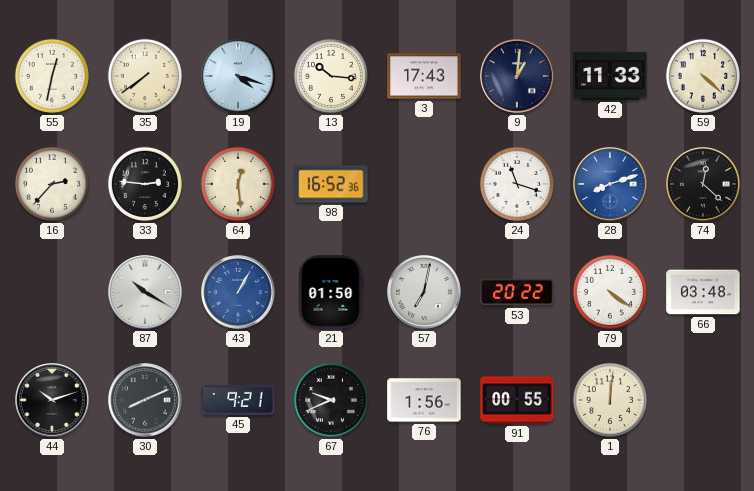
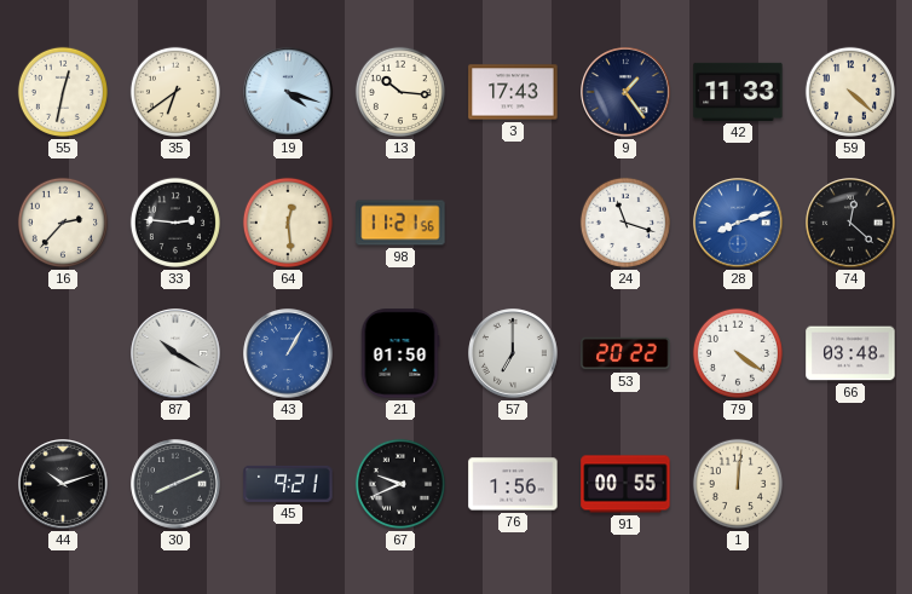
35: 7:39 -> 6:39 (175, 92)
9: 1:01 -> 1:24 (625, 92)
98: 16:52 -> 11:21 (400, 223)
57: 7:02 -> 7:00 (513, 353)
